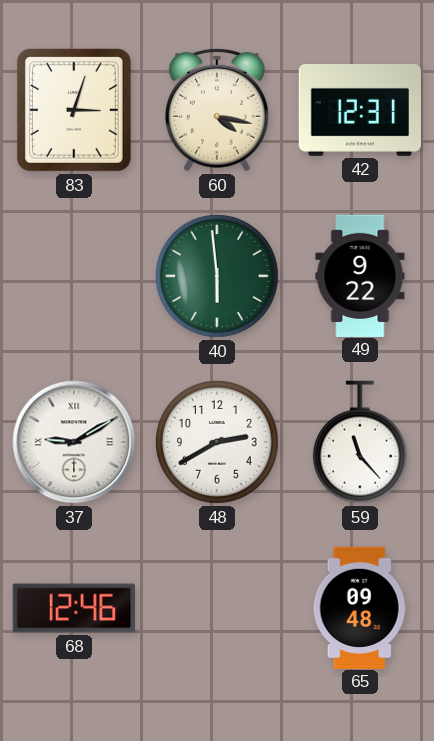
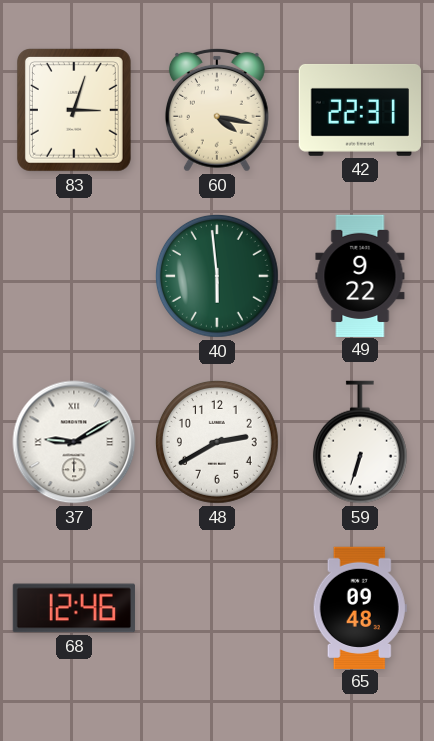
42: 12:31 -> 22:31 (360, 110)
59: 11:23 -> 6:33 (360, 442)
